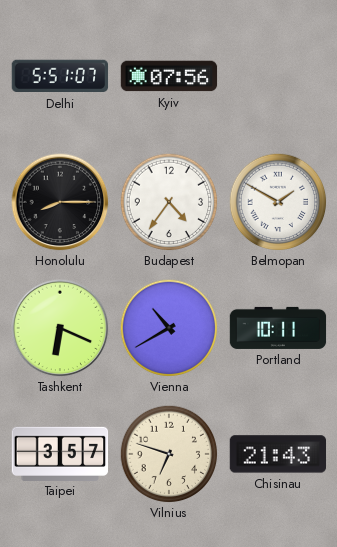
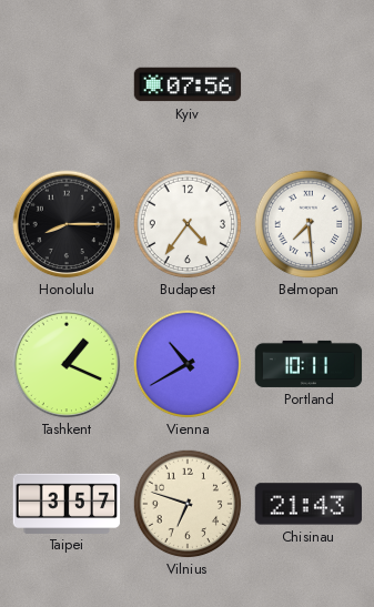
Delhi: 5:51 -> none (60, 76)
Belmopan: 1:50 -> 7:29 (309, 224)
Tashkent: 6:19 -> 1:19 (67, 364)
